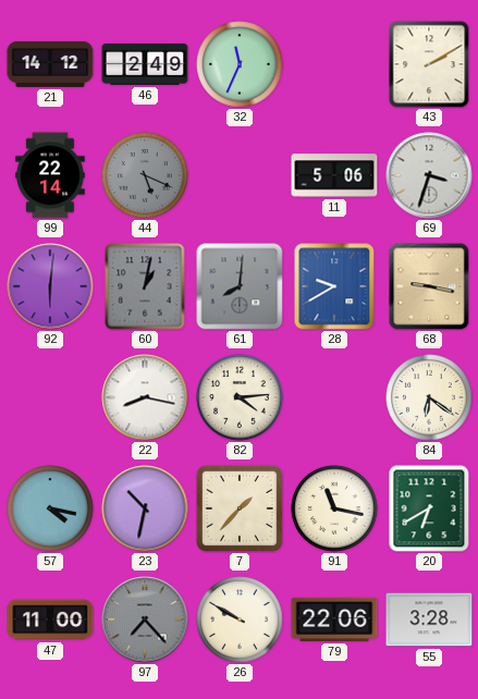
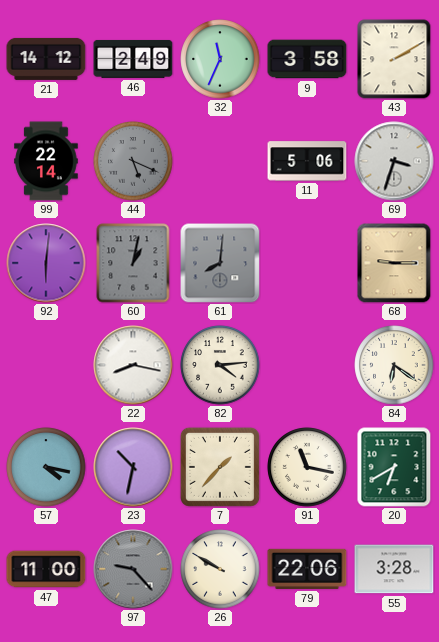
9: none -> 3:58 (307, 59)
28: 9:40 -> none (334, 286)
68: 9:17 -> 9:15 (394, 263)
97: 7:23 -> 9:23 (133, 569)
